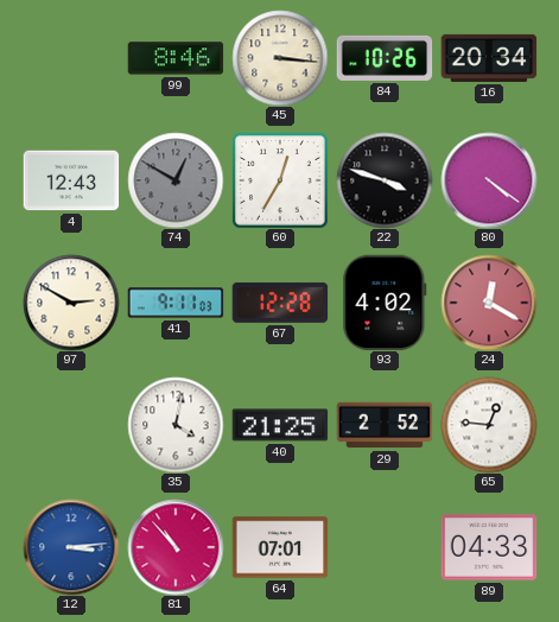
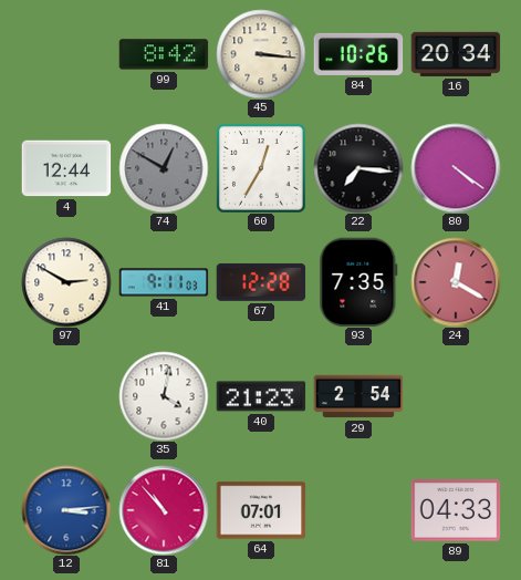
99: 8:46 -> 8:42 (164, 54)
4: 12:43 -> 12:44 (66, 168)
22: 3:48 -> 7:16 (358, 168)
93: 4:02 -> 7:35 (358, 282)
40: 21:25 -> 21:23 (261, 396)
29: 2:52 -> 2:54 (358, 396)
65: 12:46 -> none (489, 425)
